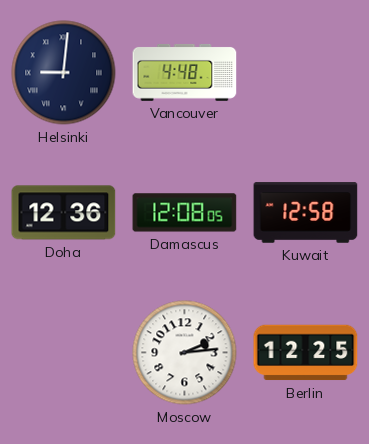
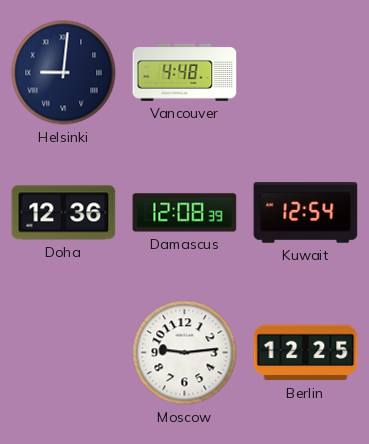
Damascus: 12:08:05 -> 12:08:39 (185, 213)
Kuwait: 12:58 -> 12:54 (306, 213)
Moscow: 2:14 -> 9:14 (185, 353)
